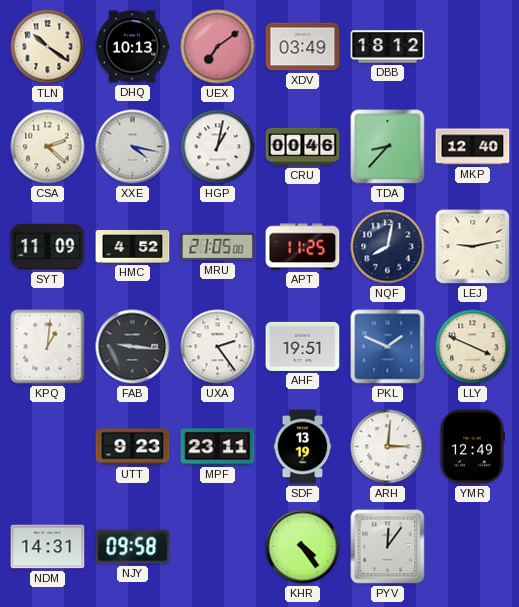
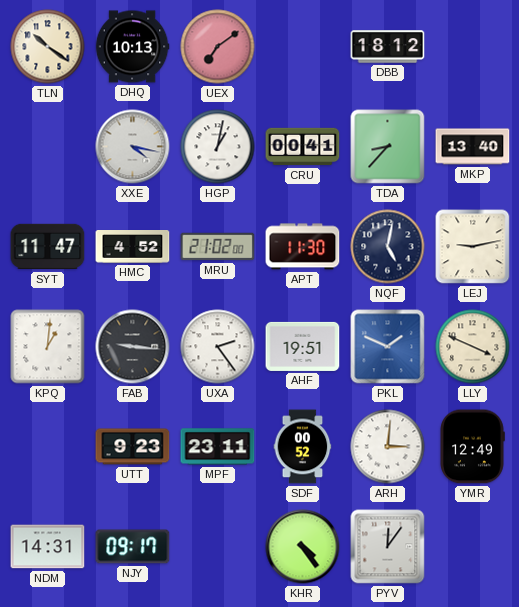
XDV: 03:49 -> none (303, 47)
CSA: 2:22 -> none (48, 147)
CRU: 00:46 -> 00:41 (303, 147)
MKP: 12:40 -> 13:40 (473, 147)
SYT: 11:09 -> 11:47 (48, 247)
MRU: 21:05 -> 21:02 (218, 247)
APT: 11:25 -> 11:30 (303, 247)
NQF: 8:02 -> 5:02 (388, 247)
SDF: 13:19 -> 00:52 (303, 447)
NJY: 09:58 -> 09:17 (133, 547)
